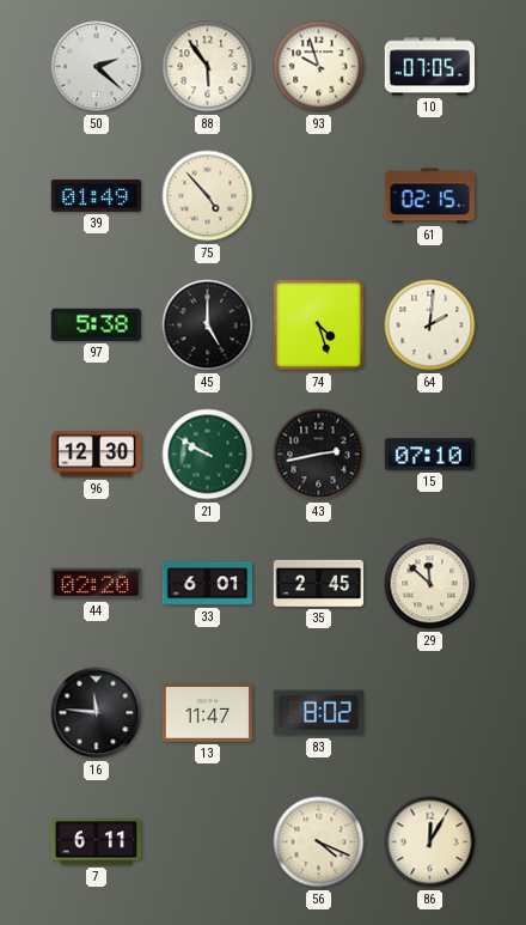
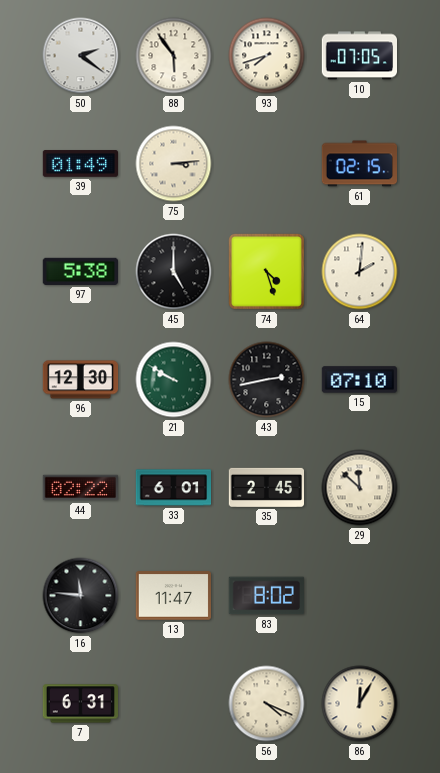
50: 2:22 -> 2:21 (81, 56)
93: 9:57 -> 7:42 (267, 56)
75: 4:53 -> 3:14 (174, 164)
44: 02:20 -> 02:22 (80, 488)
7: 6:11 -> 6:31 (80, 704)
